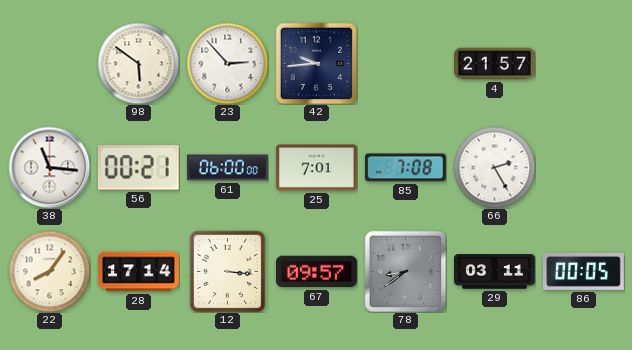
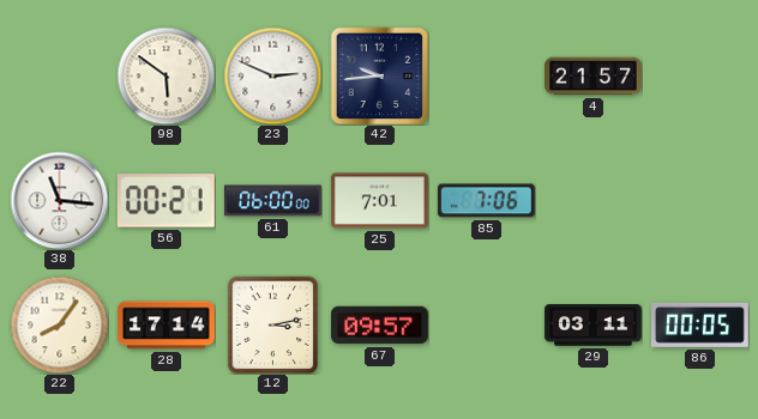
23: 2:53 -> 2:49 (272, 75)
85: 7:08 -> 7:06 (487, 201)
66: 2:25 -> none (494, 167)
12: 3:16 -> 3:13 (273, 324)
78: 8:39 -> none (405, 271)
